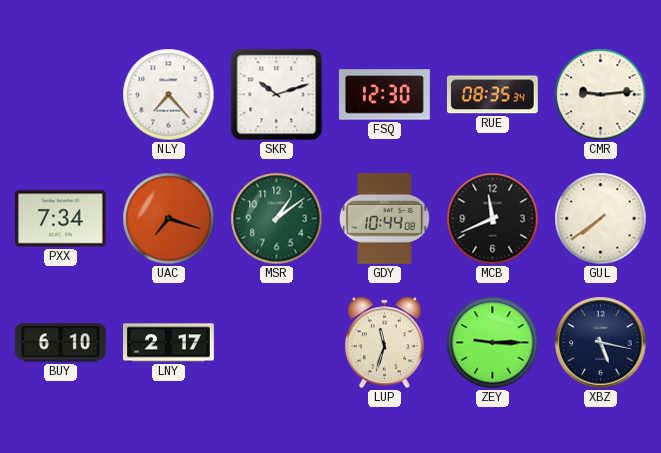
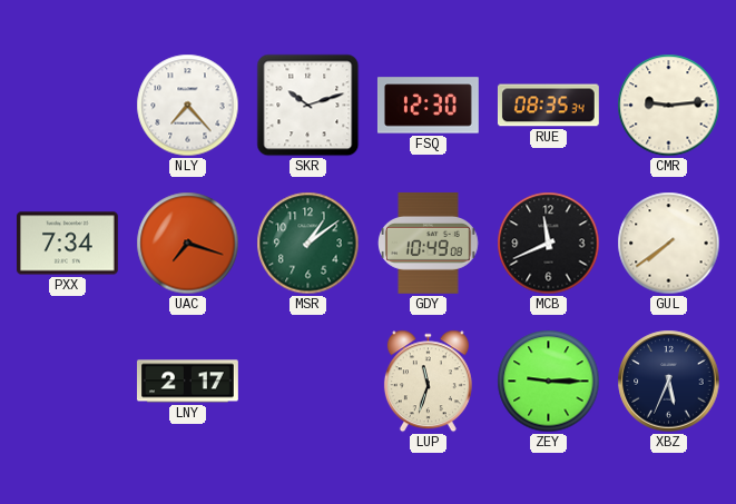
GDY: 10:44 -> 10:49 (429, 243)
BUY: 6:10 -> none (60, 343)
XBZ: 5:17 -> 5:34 (669, 382)
